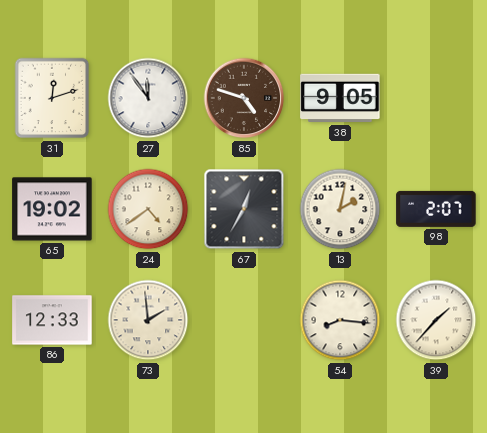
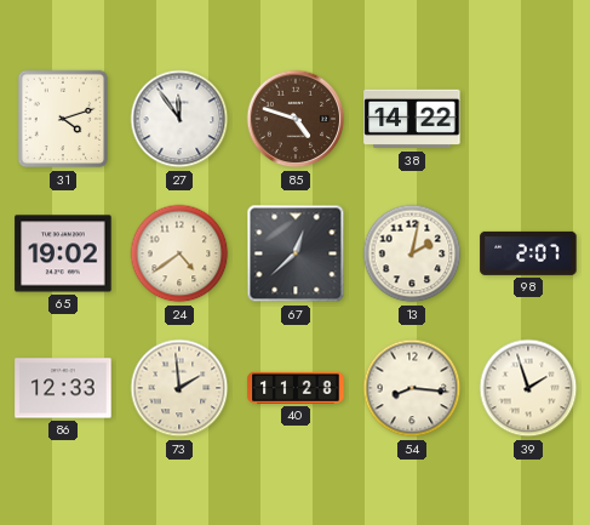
31: 12:12 -> 4:12 (63, 119)
38: 9:05 -> 14:22 (412, 119)
67: 12:35 -> 12:38 (296, 253)
40: none -> 11:28 (296, 388)
39: 1:37 -> 1:57 (528, 388)
